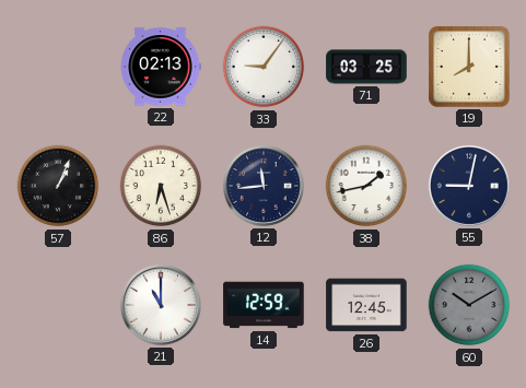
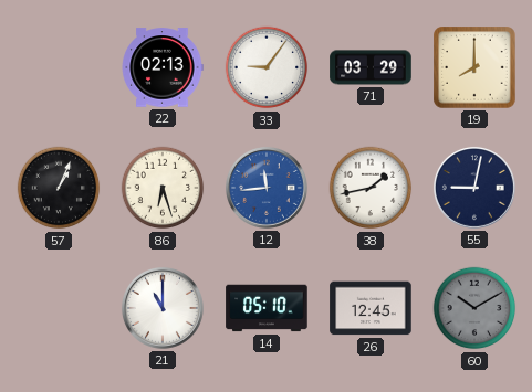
71: 03:25 -> 03:29 (371, 67)
12 dial: navy -> blue (267, 188)
14: 12:59 -> 05:10 (267, 308)
